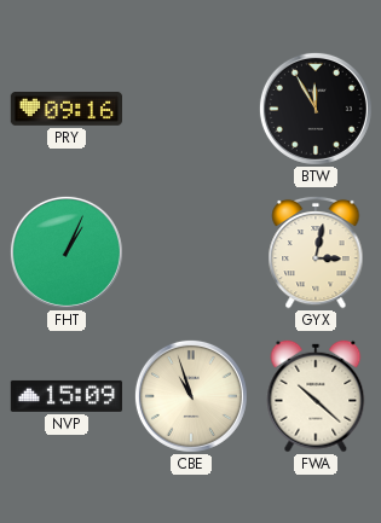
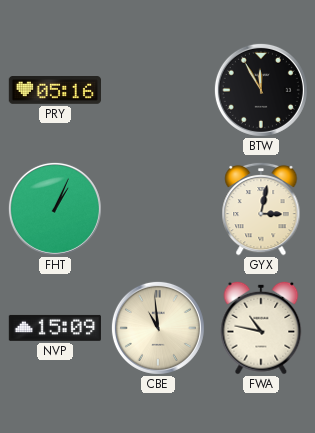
PRY: 09:16 -> 05:16 (54, 91)
CBE: 10:57 -> 10:59 (158, 328)
FWA: 10:22 -> 10:47 (261, 328)
